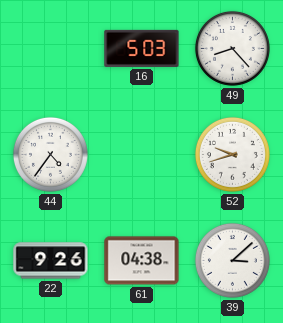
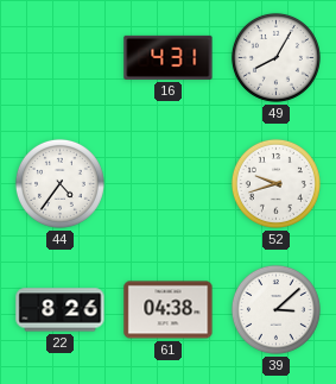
16: 5:03 -> 4:31 (169, 57)
49: 8:23 -> 8:05 (275, 57)
22: 9:26 -> 8:26 (61, 310)
